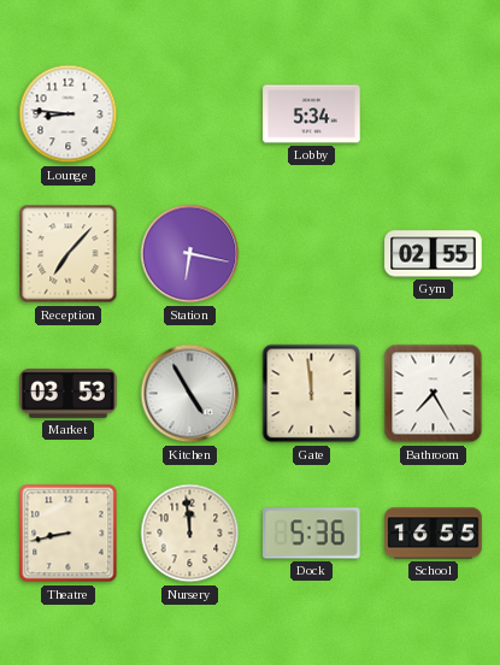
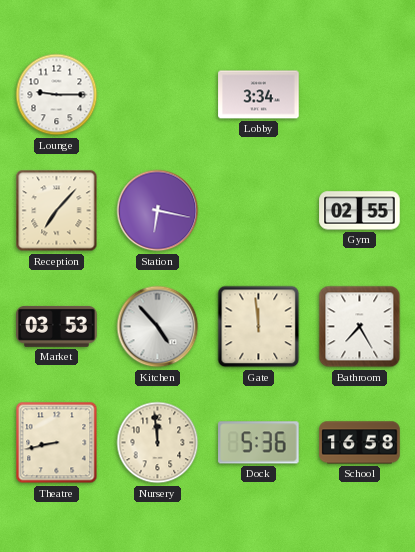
Lounge: 8:46 -> 9:15 (57, 95)
Lobby: 5:34 -> 3:34 (259, 95)
Kitchen: 4:55 -> 4:53 (158, 327)
School: 16:55 -> 16:58 (360, 443)
